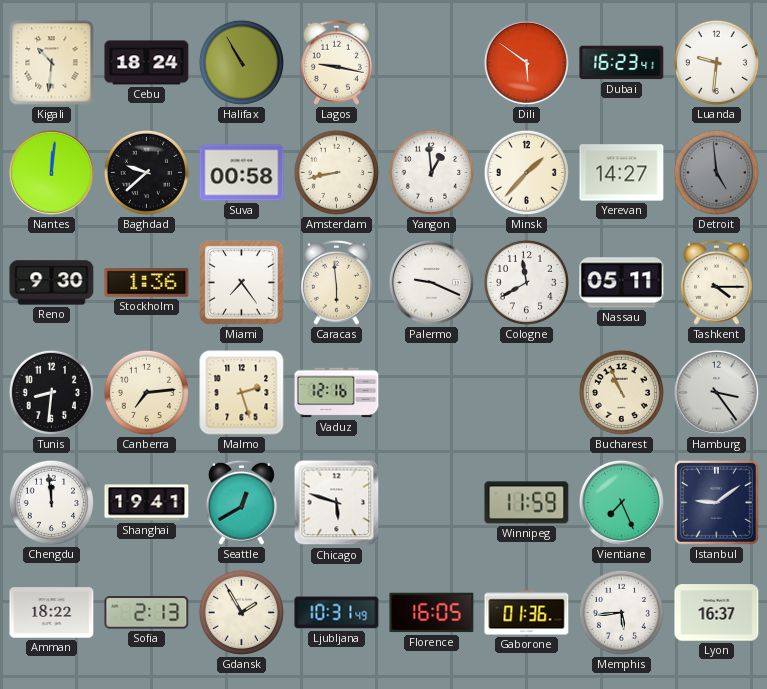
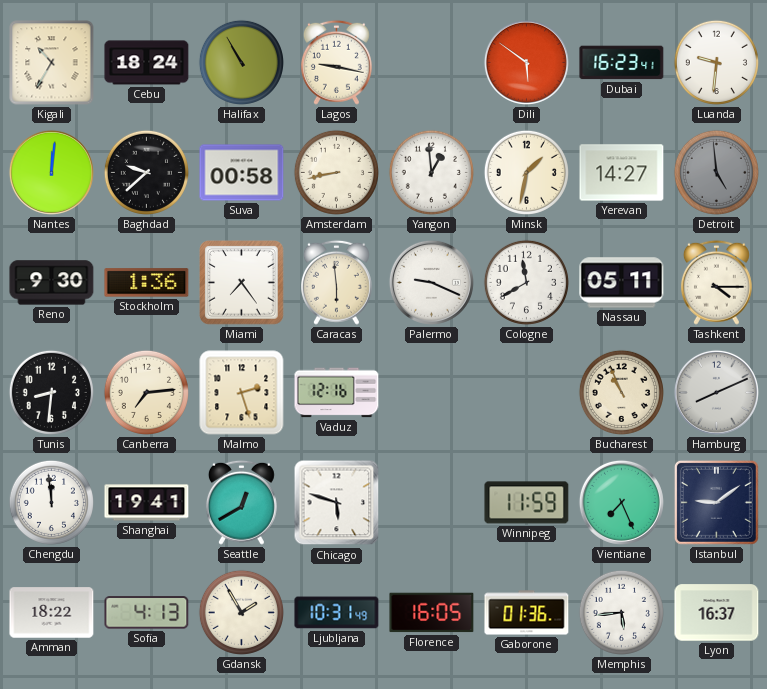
Kigali: 10:31 -> 10:35 (52, 63)
Minsk: 1:37 -> 1:32 (526, 172)
Hamburg: 3:24 -> 8:11 (716, 392)
Sofia: 2:13 -> 4:13 (147, 613)
